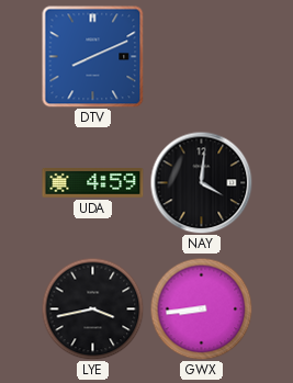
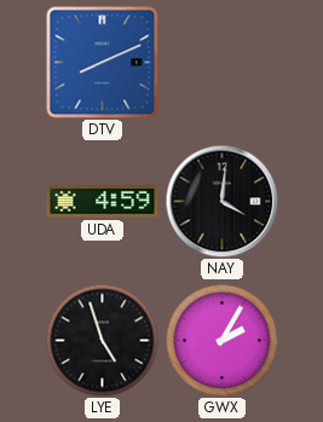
LYE: 3:43 -> 4:57 (102, 340)
GWX: 8:44 -> 2:05 (221, 340)
